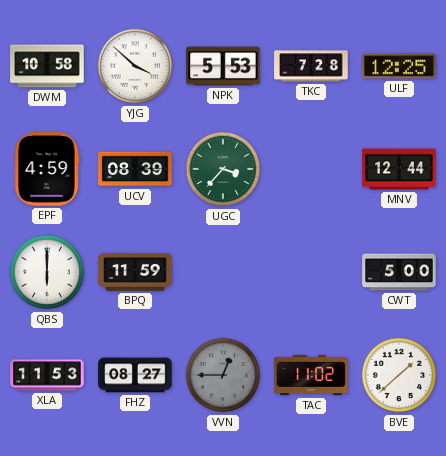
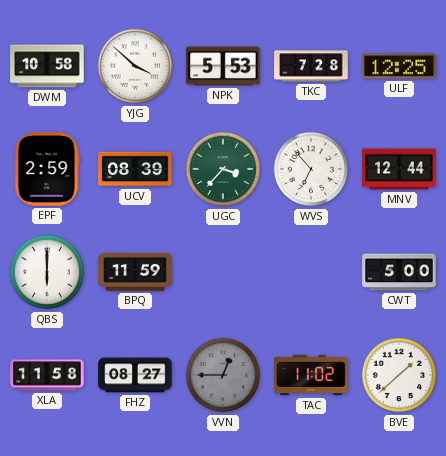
EPF: 4:59 -> 2:59 (47, 169)
WVS: none -> 6:53 (311, 169)
XLA: 11:53 -> 11:58 (47, 375)
